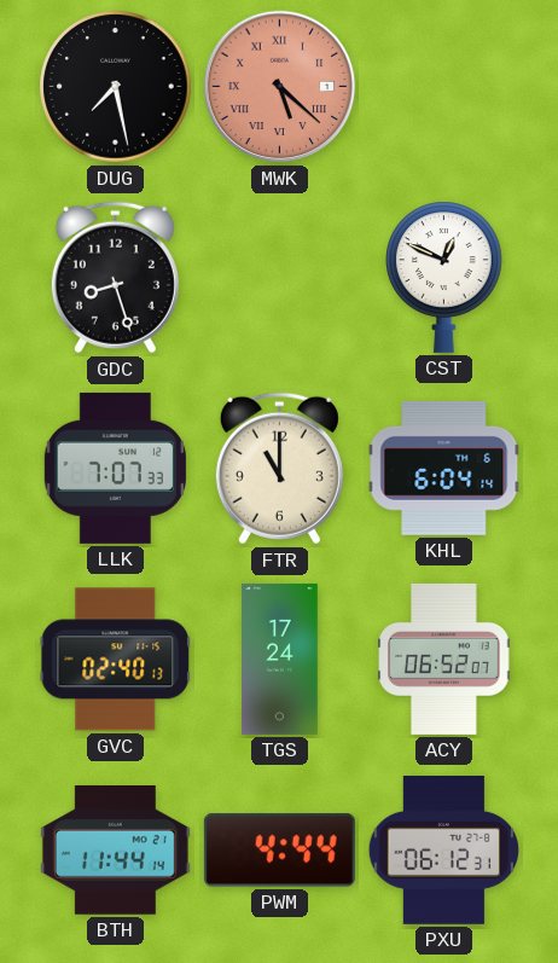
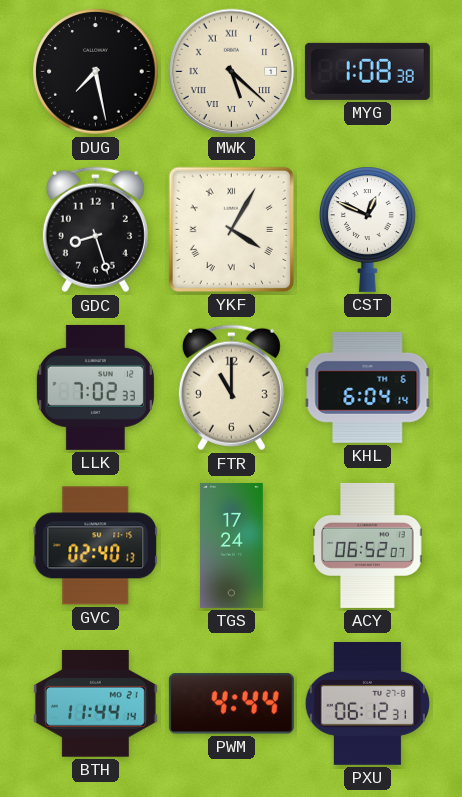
MWK dial: salmon -> cream (232, 72)
MYG: none -> 1:08 (367, 71)
YKF: none -> 4:05 (231, 229)
LLK: 7:07 -> 7:02 (95, 387)
